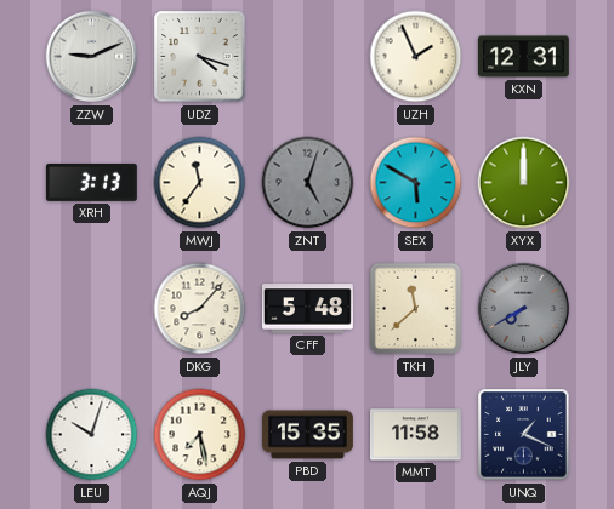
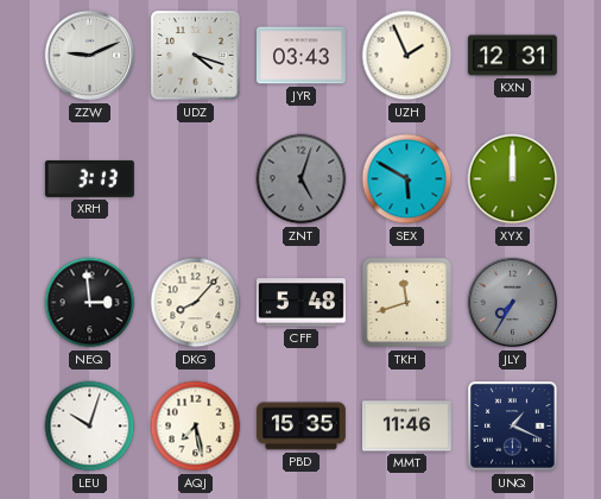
JYR: none -> 03:43 (300, 56)
MWJ: 11:36 -> none (200, 183)
NEQ: none -> 2:59 (90, 303)
TKH: 11:38 -> 11:42 (407, 303)
JLY: 7:40 -> 7:35 (513, 303)
MMT: 11:58 -> 11:46 (406, 427)
